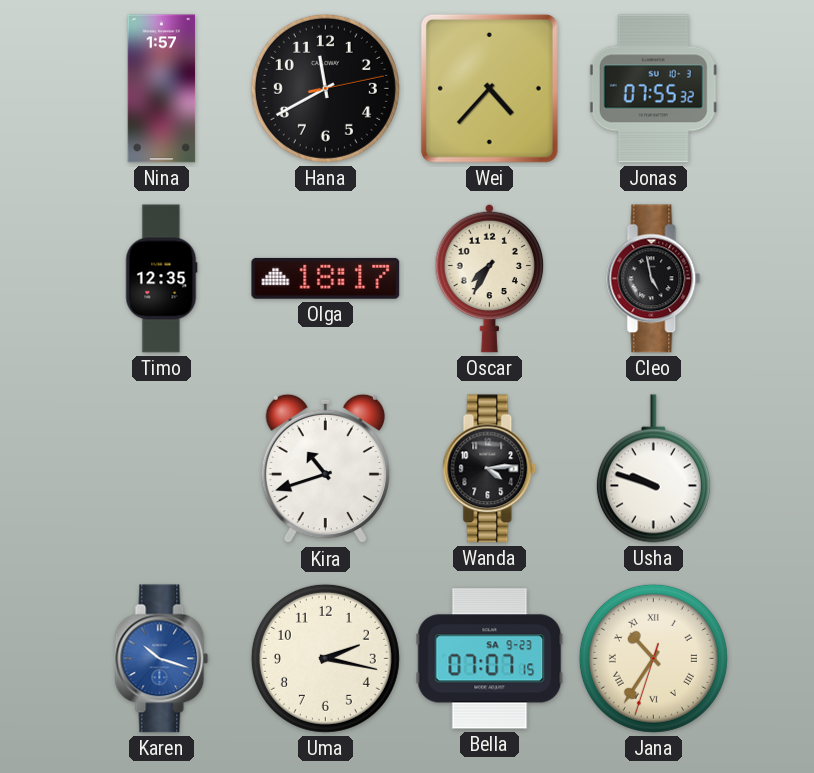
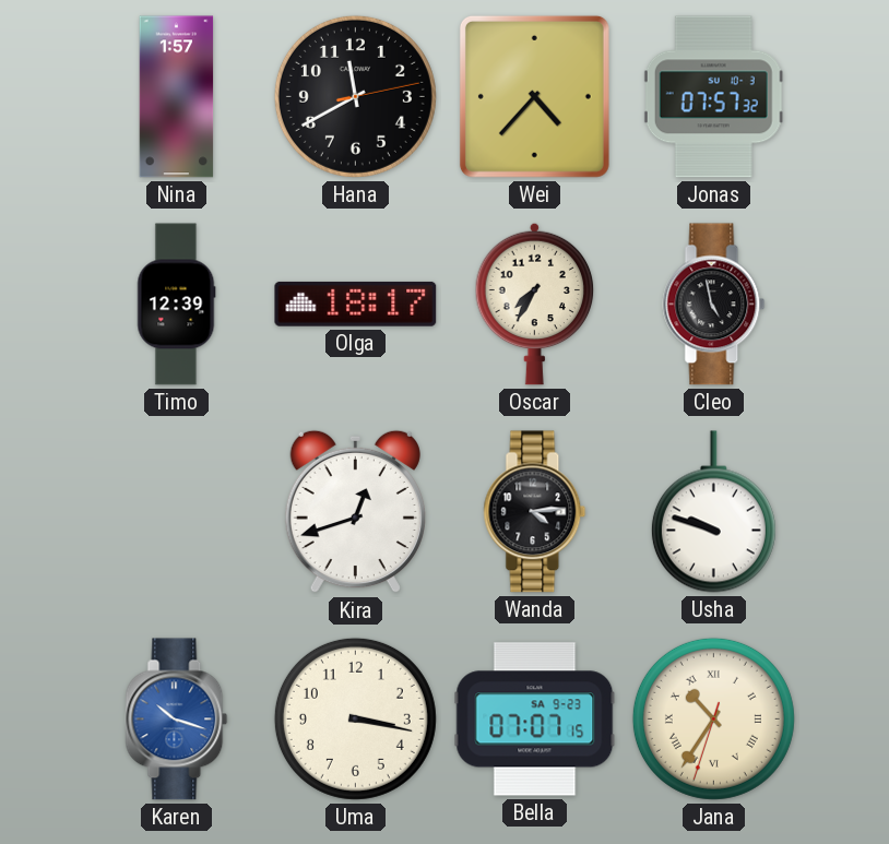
Jonas: 07:55 -> 07:57 (713, 97)
Timo: 12:35 -> 12:39 (177, 305)
Kira: 10:42 -> 12:42 (355, 512)
Uma: 2:17 -> 3:17 (355, 718)
